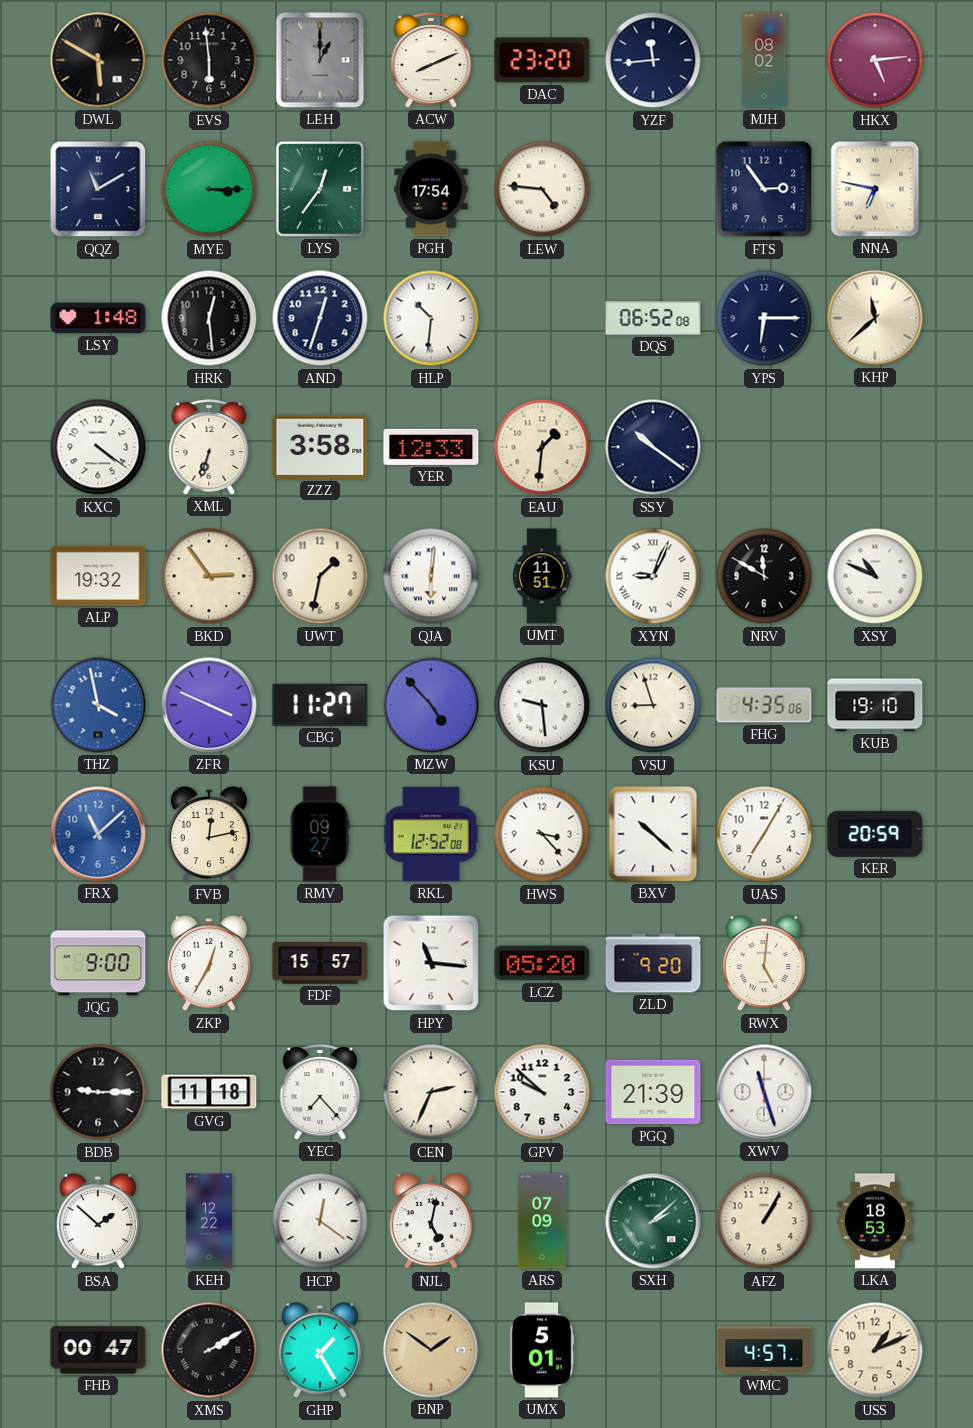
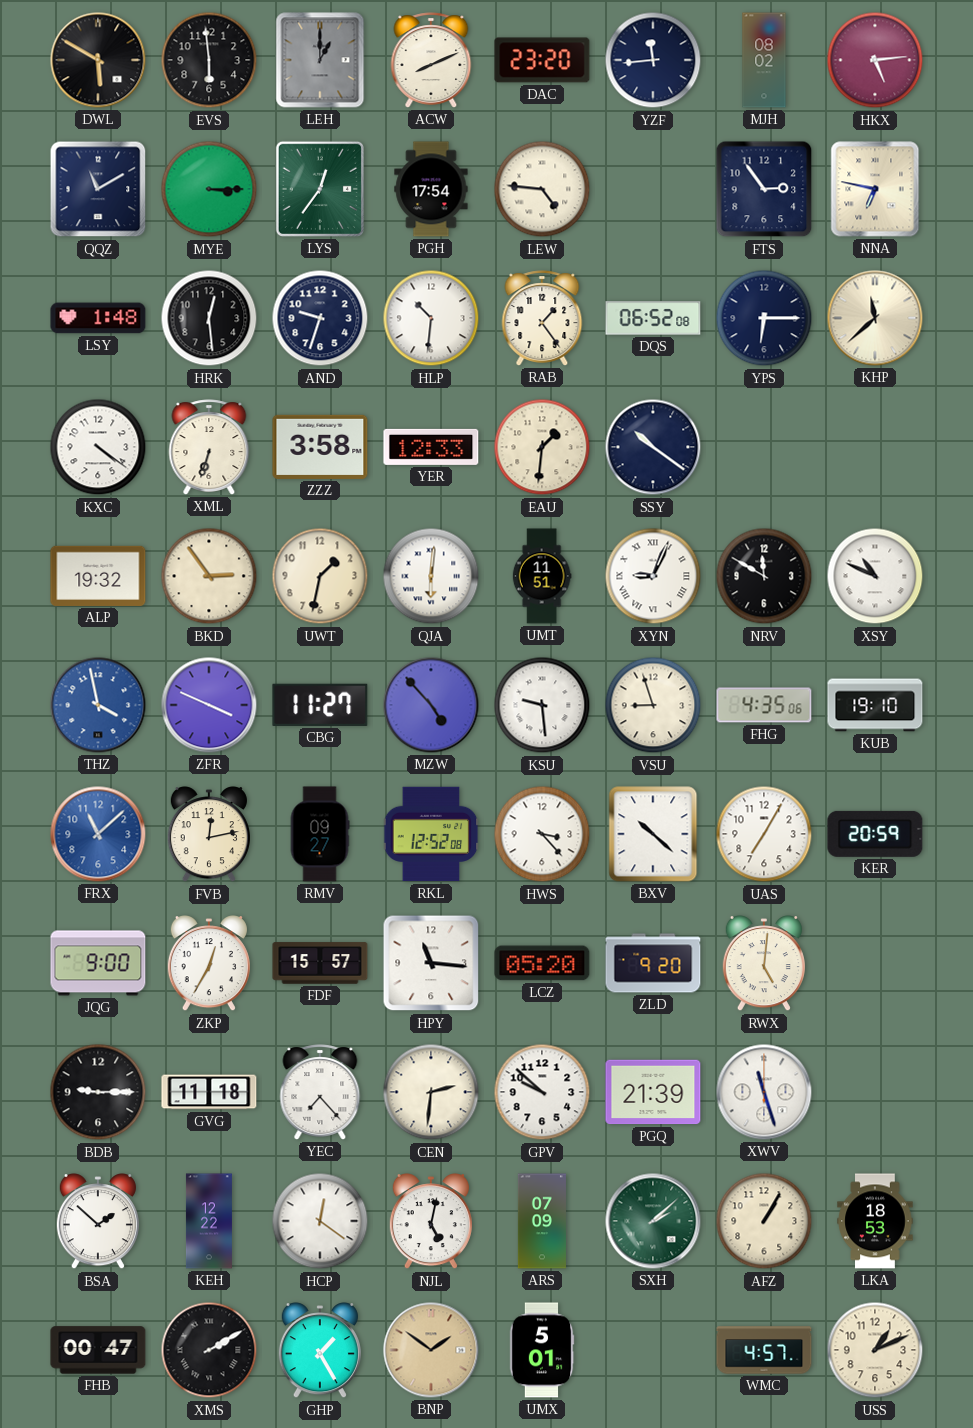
AND: 12:33 -> 9:33 (320, 318)
RAB: none -> 1:24 (542, 318)
CEN: 2:34 -> 2:31 (431, 1092)
